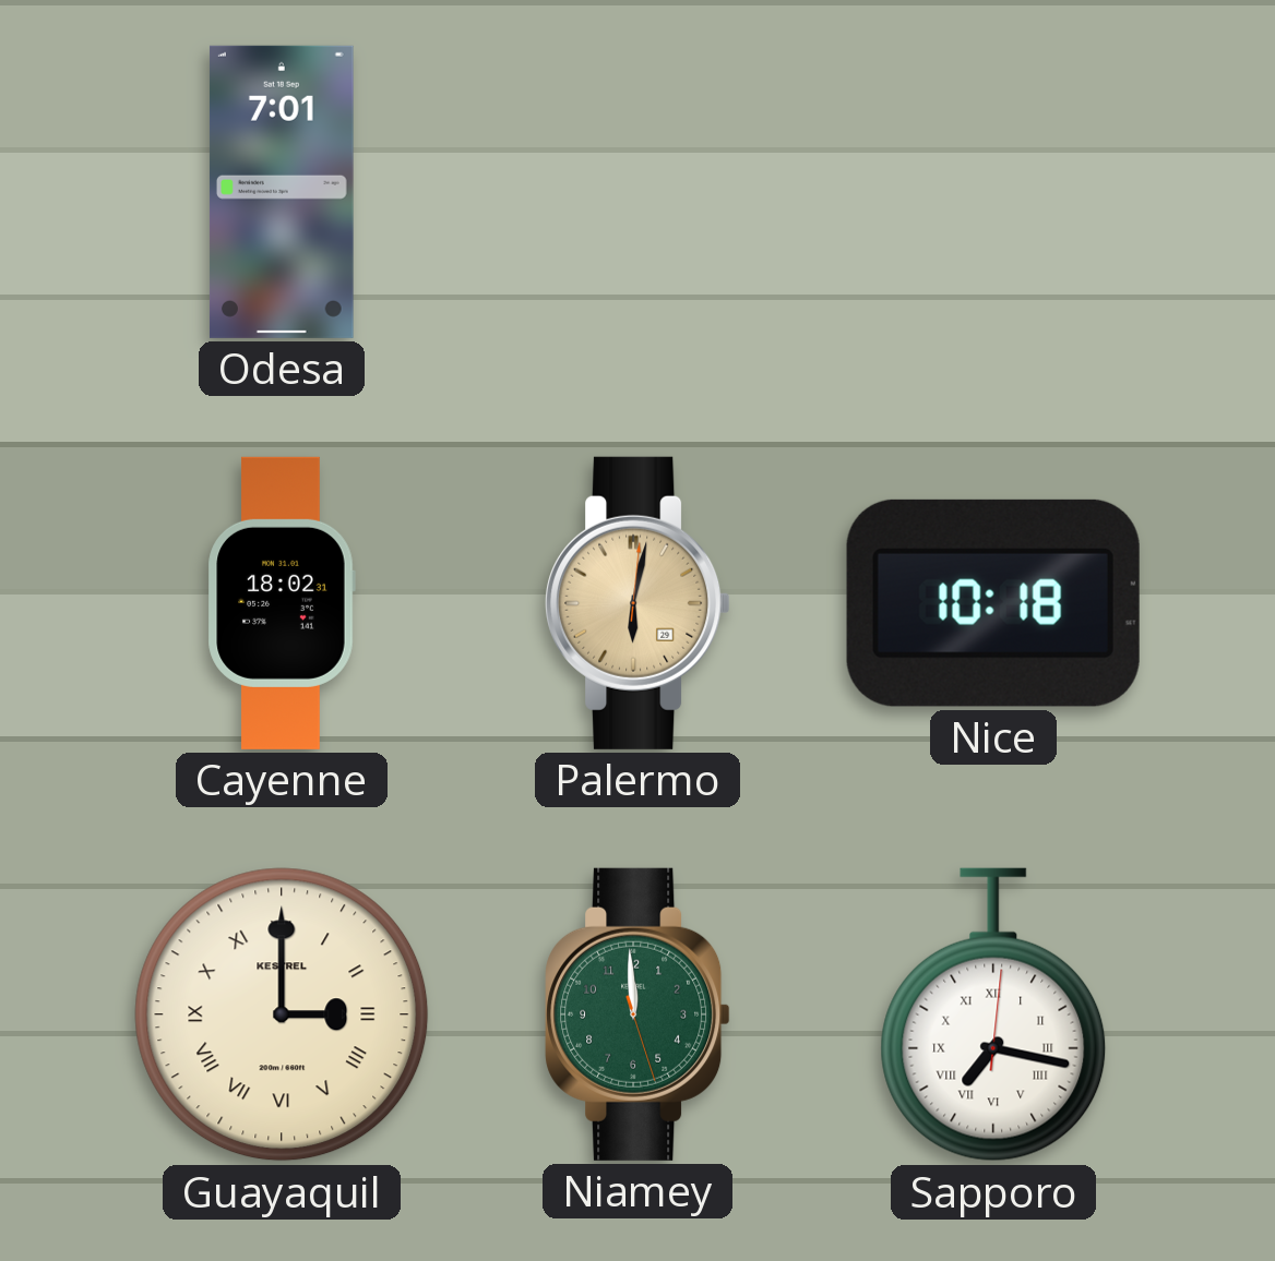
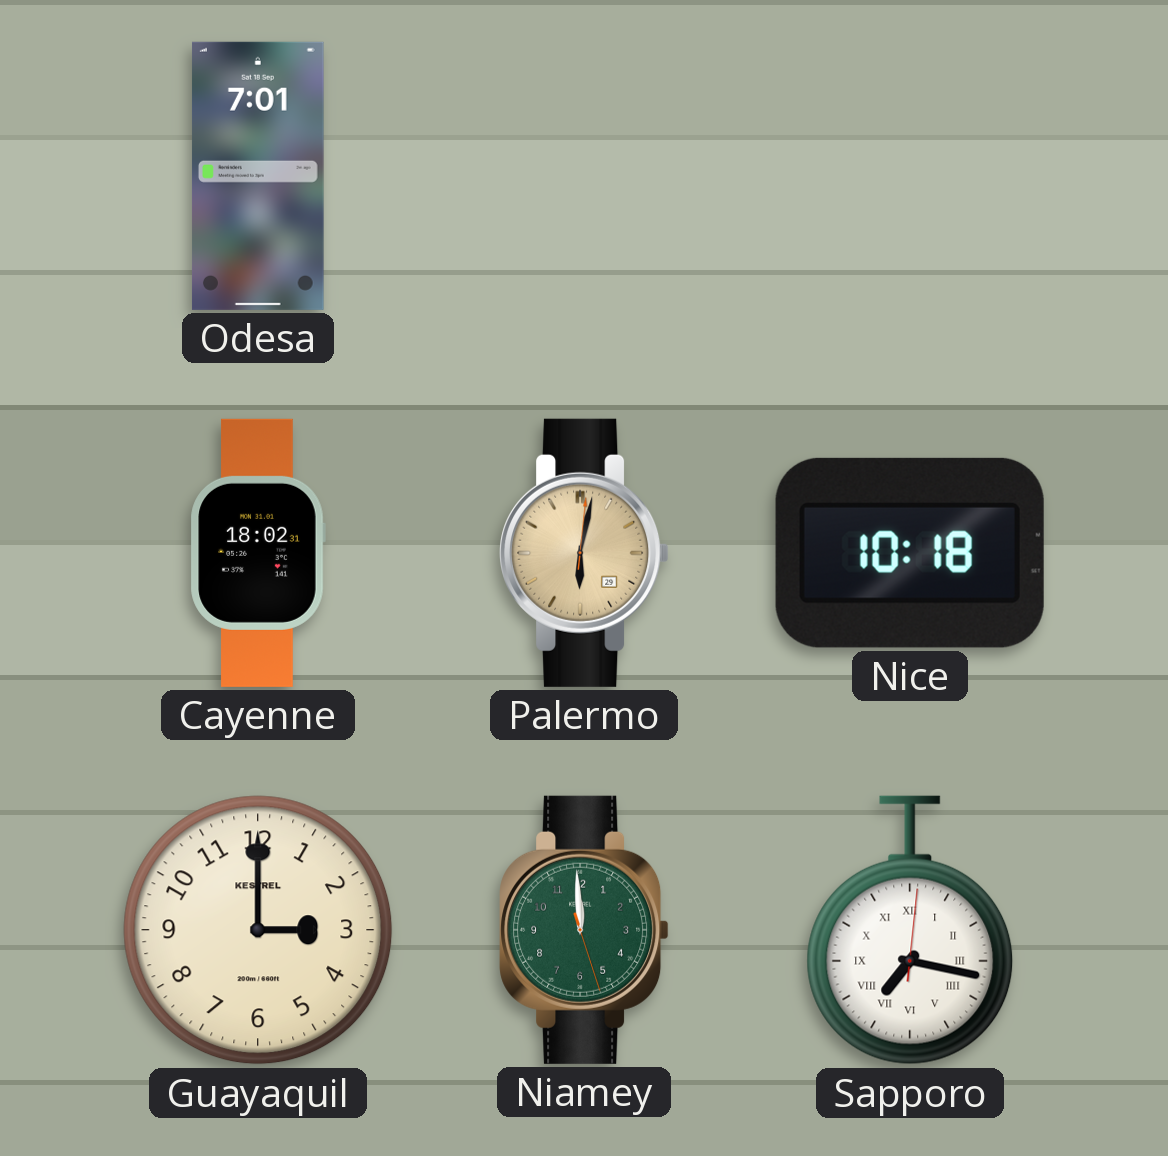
Guayaquil numerals: Roman -> Arabic (258, 930)
